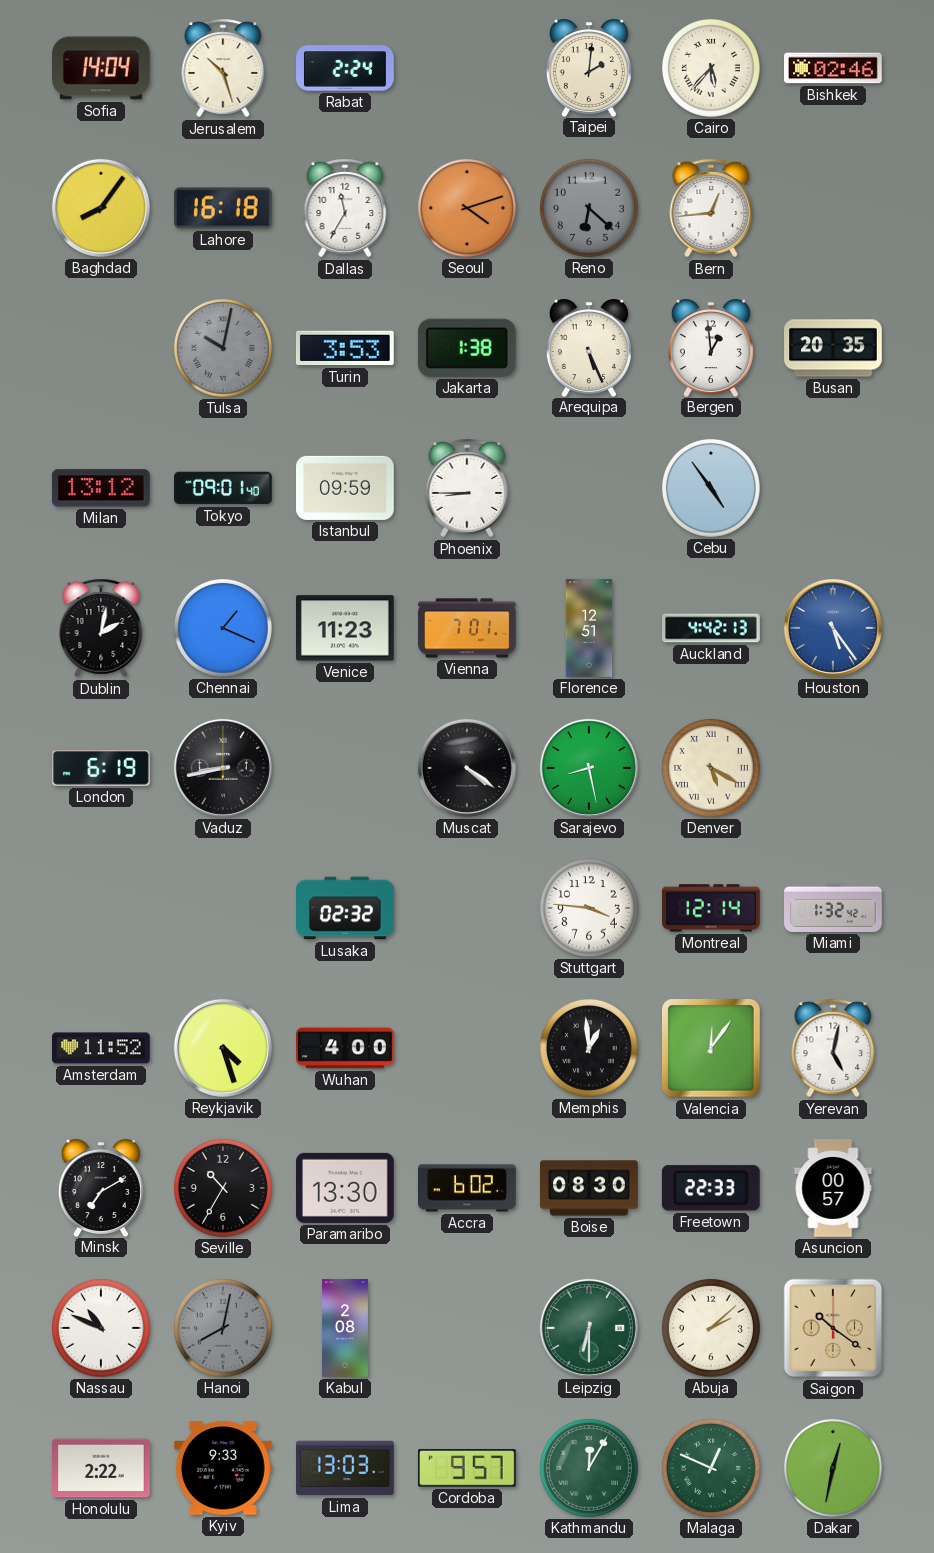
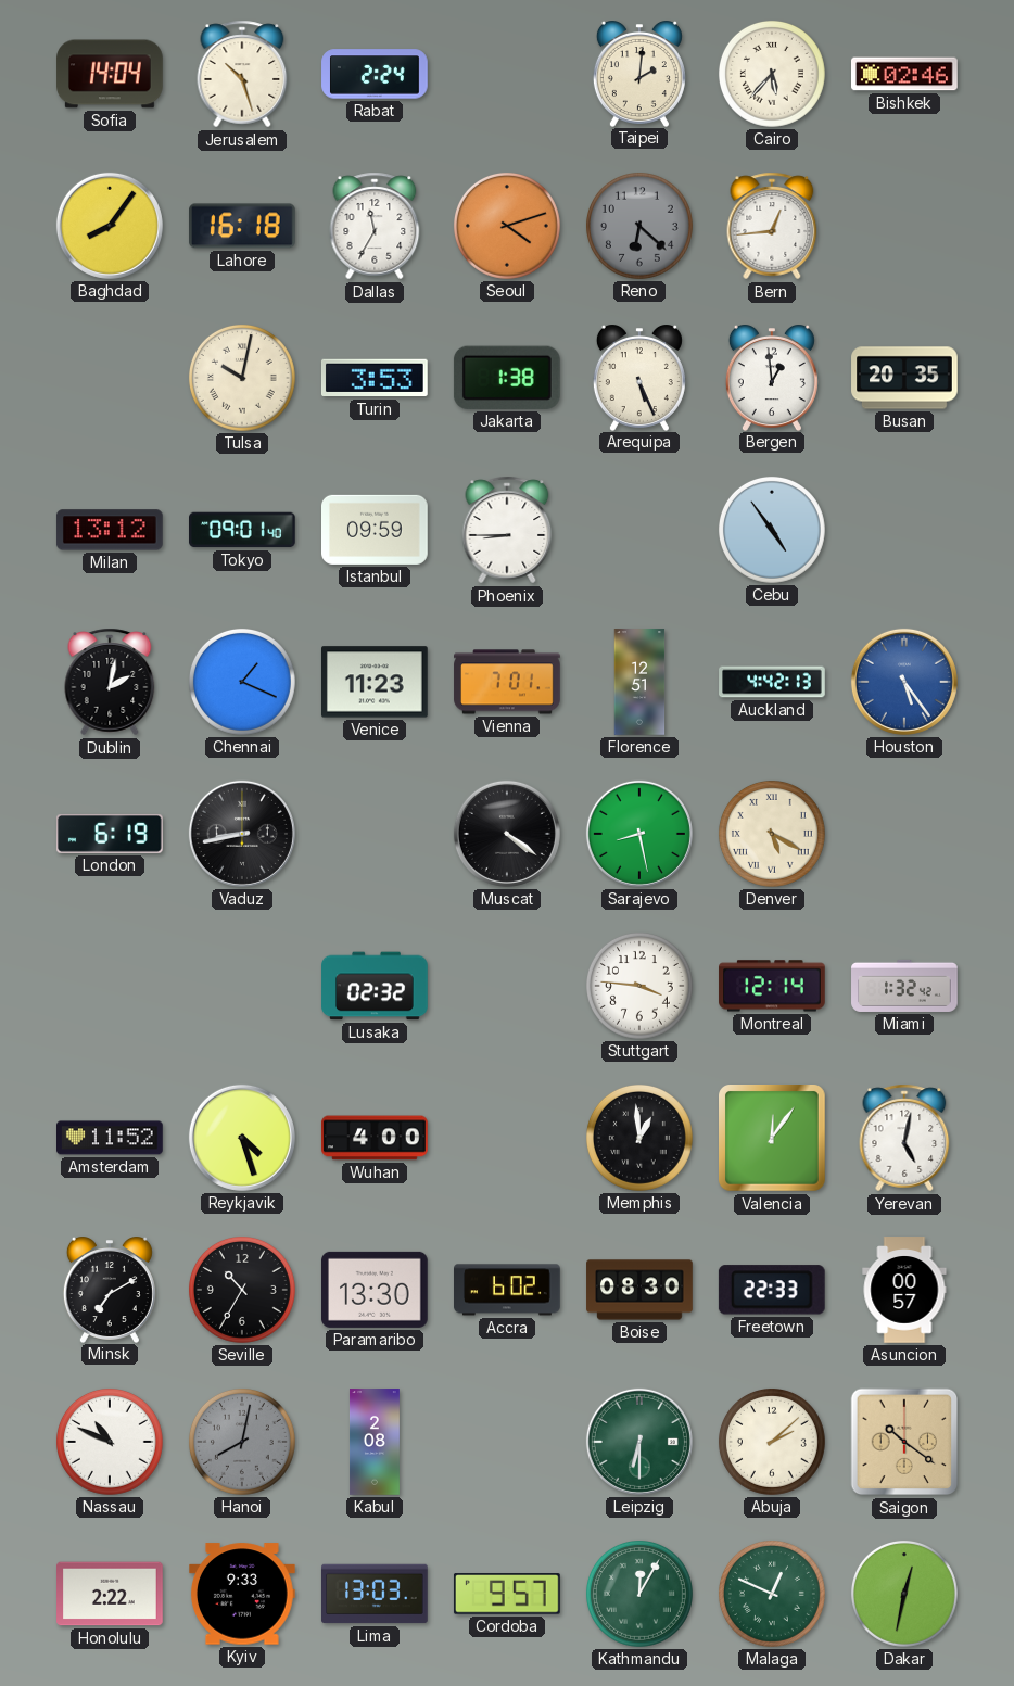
Tulsa dial: grey -> cream (242, 378)
